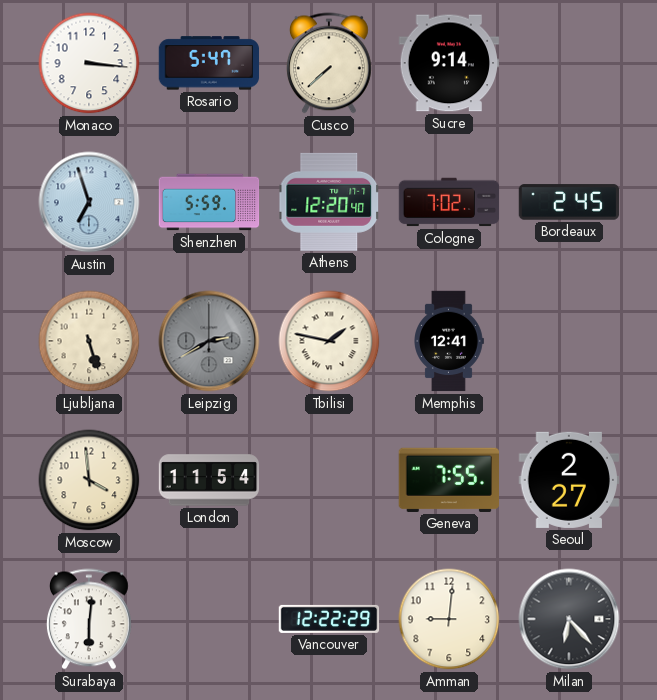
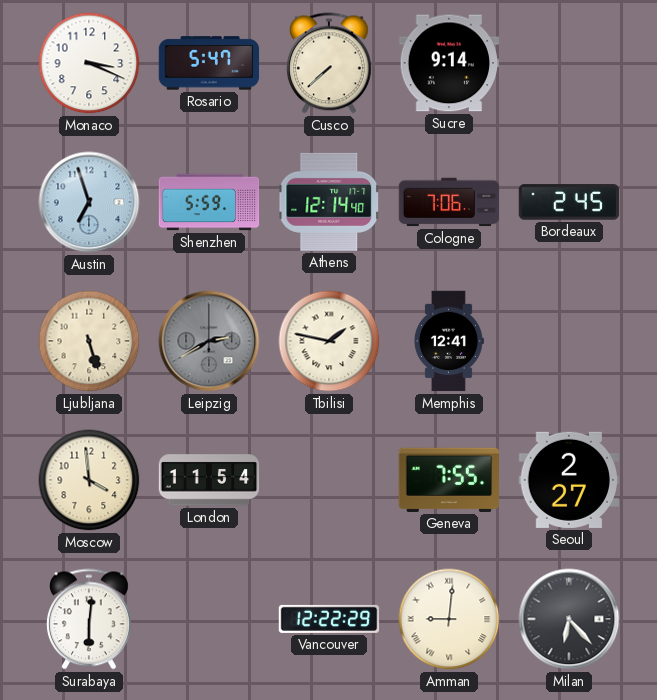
Monaco: 3:16 -> 3:19 (89, 63)
Athens: 12:20 -> 12:14 (329, 202)
Cologne: 7:02 -> 7:06 (449, 202)
Amman numerals: Arabic -> Roman (449, 619)
